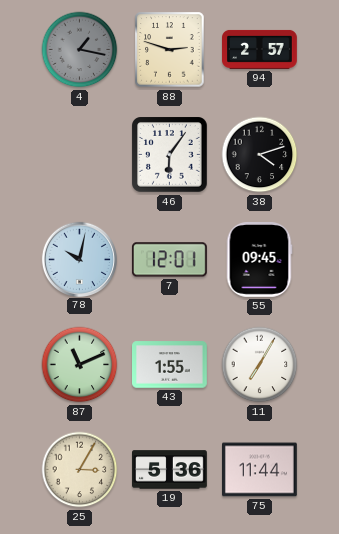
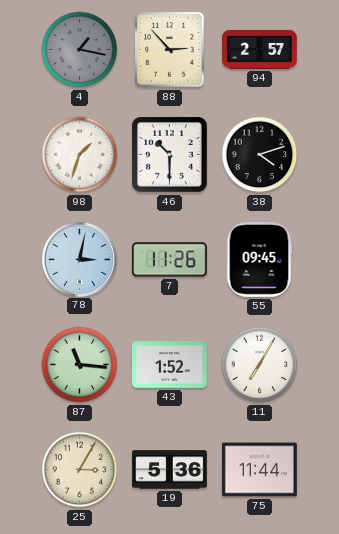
88: 2:48 -> 2:53 (170, 50)
98: none -> 1:33 (80, 155)
46: 6:06 -> 10:30 (170, 155)
78: 10:02 -> 3:02 (79, 259)
7: 12:01 -> 11:26 (169, 260)
87: 11:11 -> 11:16 (80, 365)
43: 1:55 -> 1:52 (170, 365)
